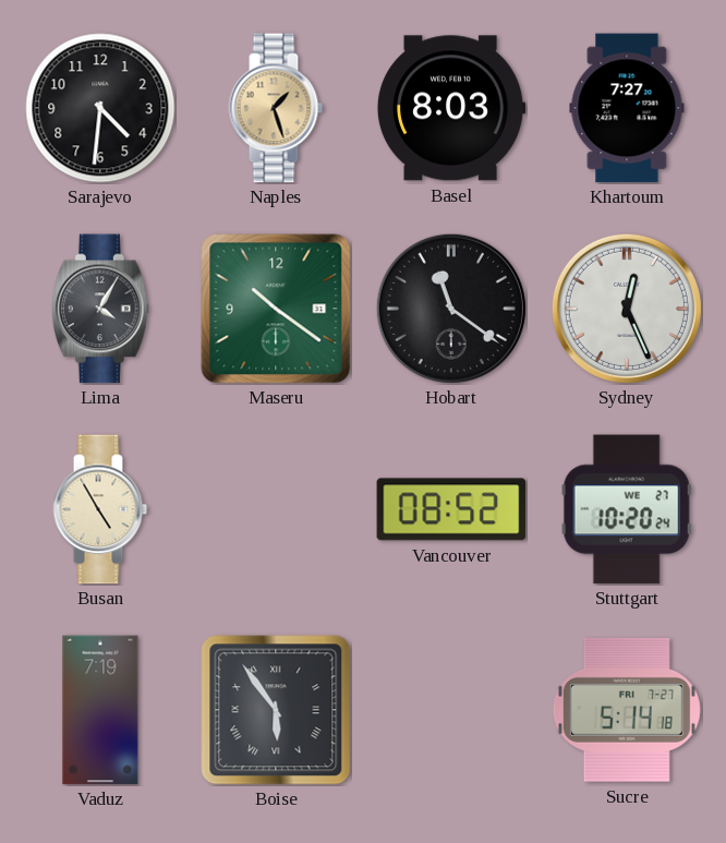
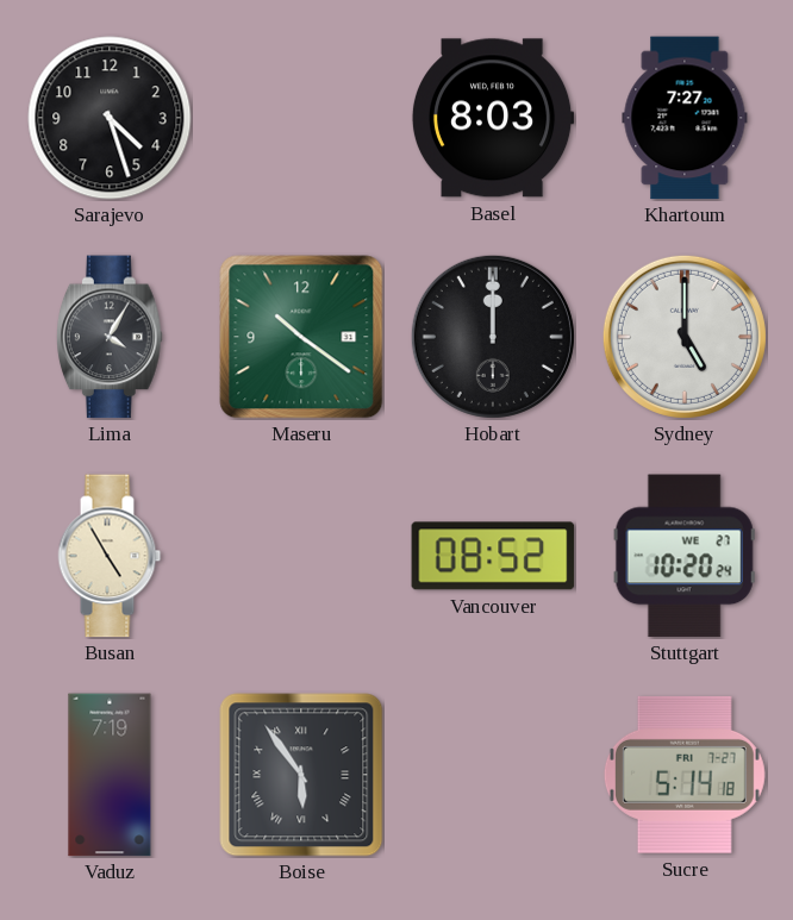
Sarajevo: 4:31 -> 4:27 (110, 118)
Naples: 1:27 -> none (276, 108)
Hobart: 11:21 -> 12:00 (493, 337)
Sydney: 12:26 -> 5:00 (685, 337)
